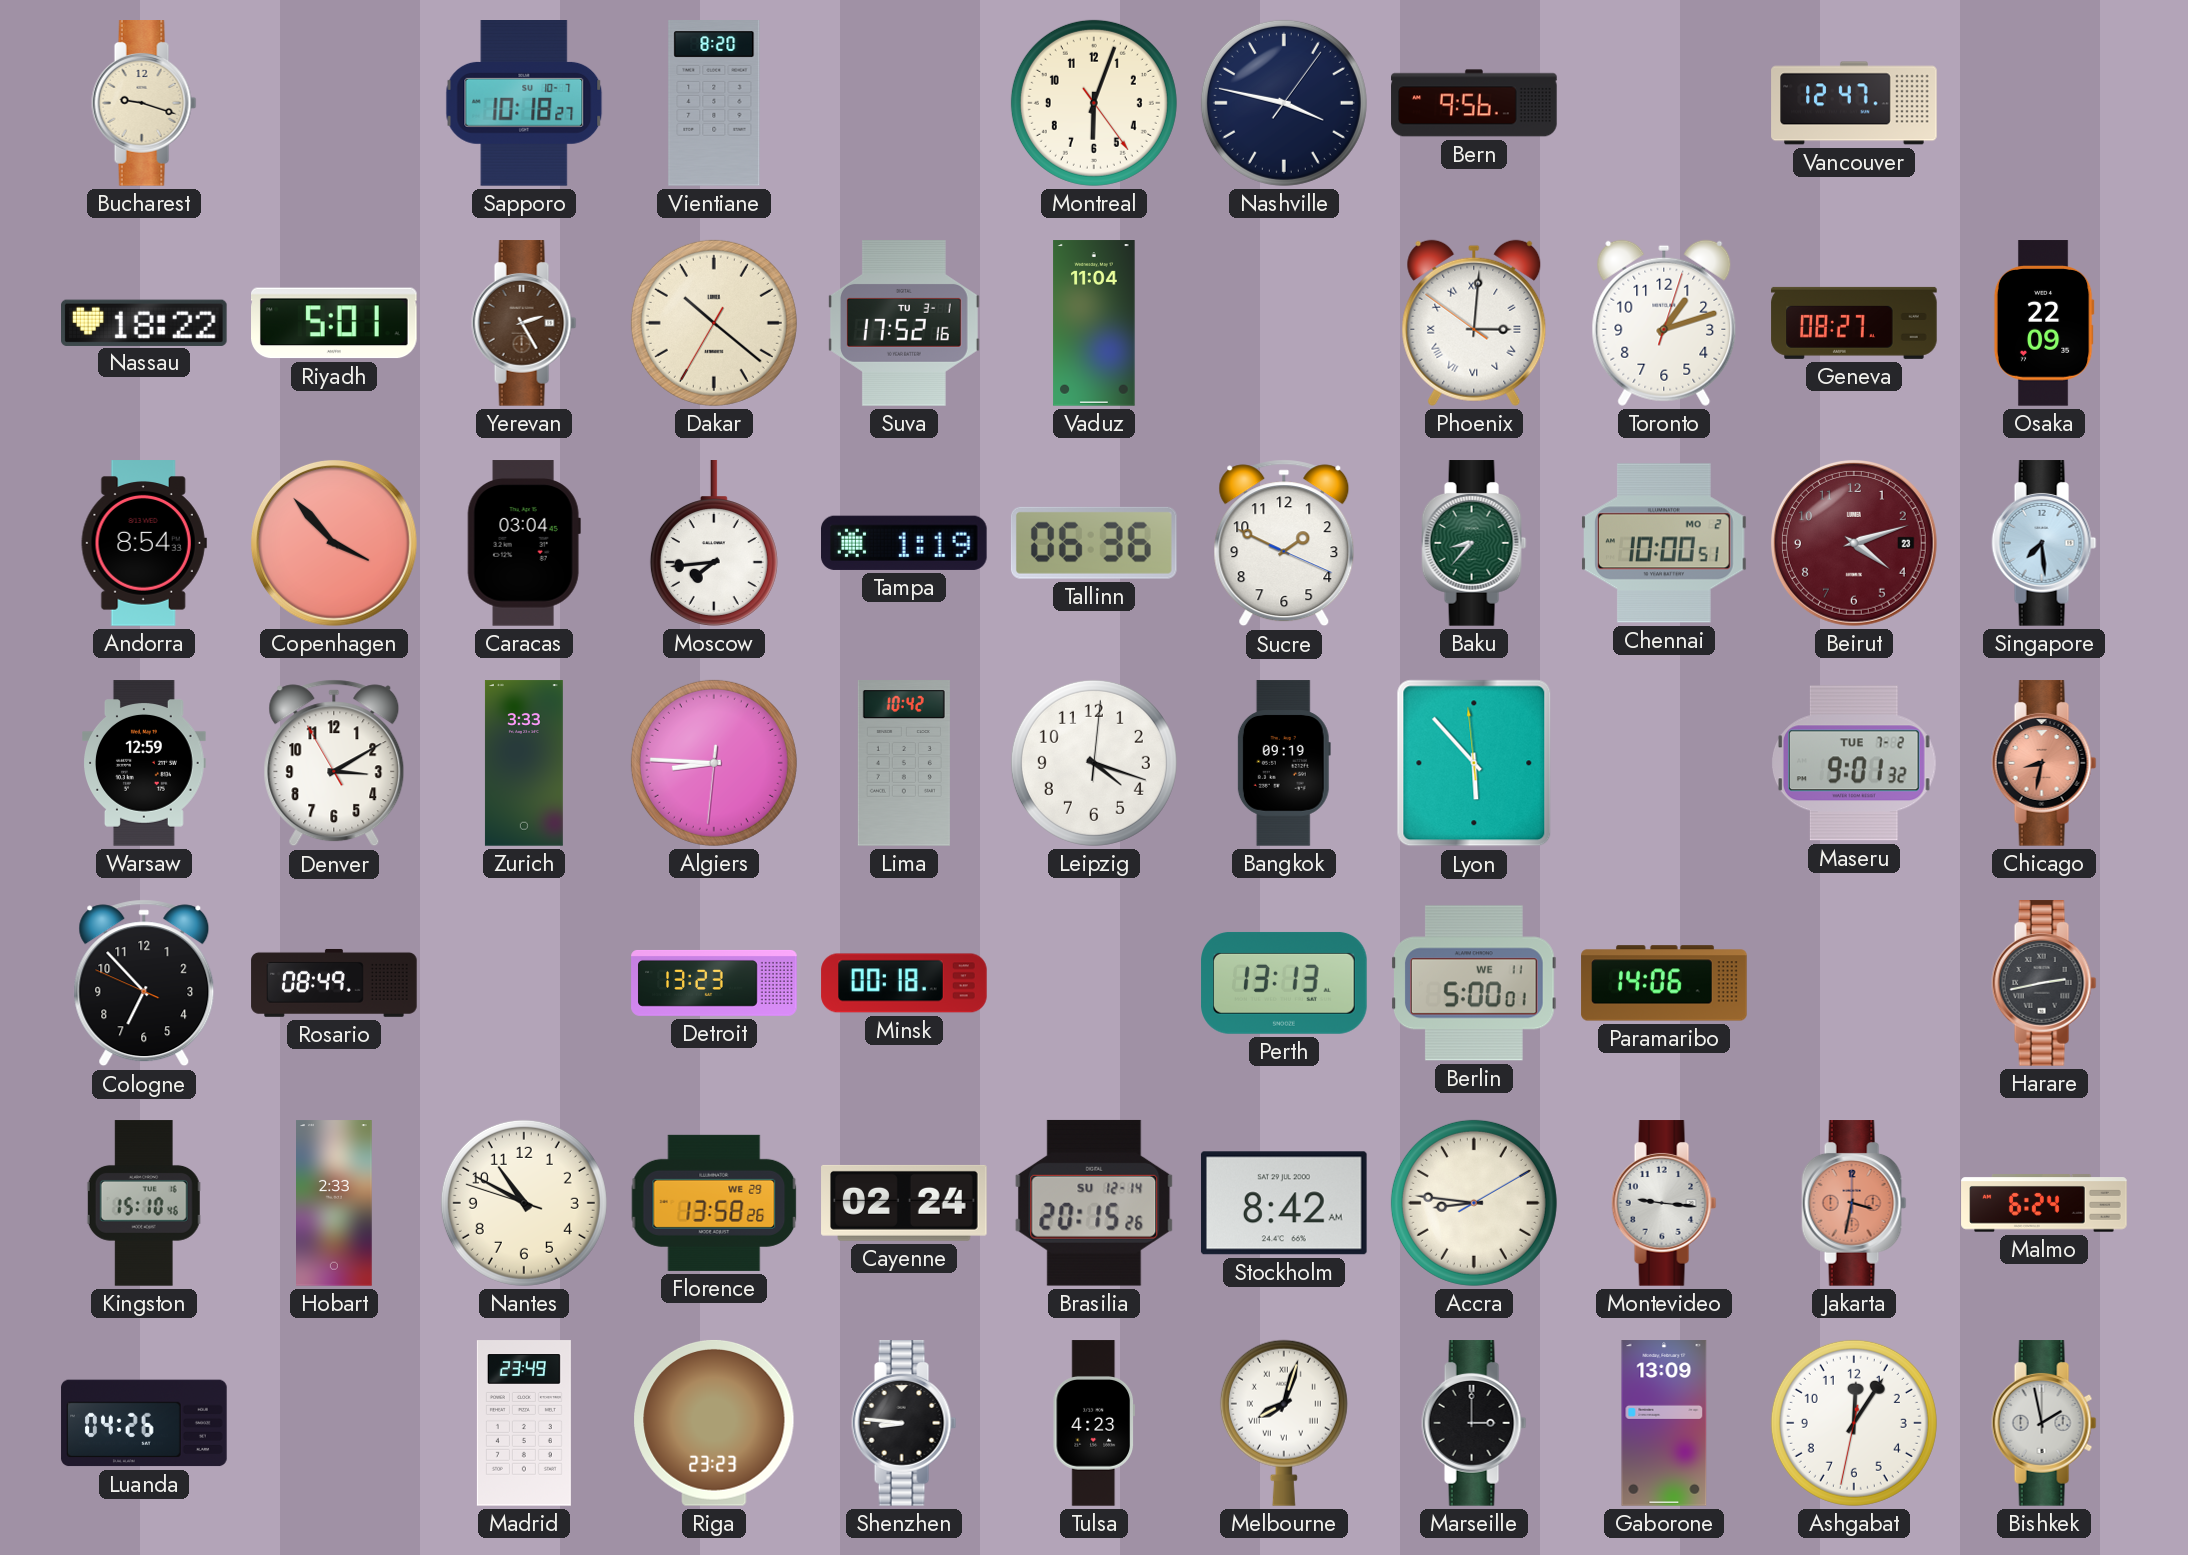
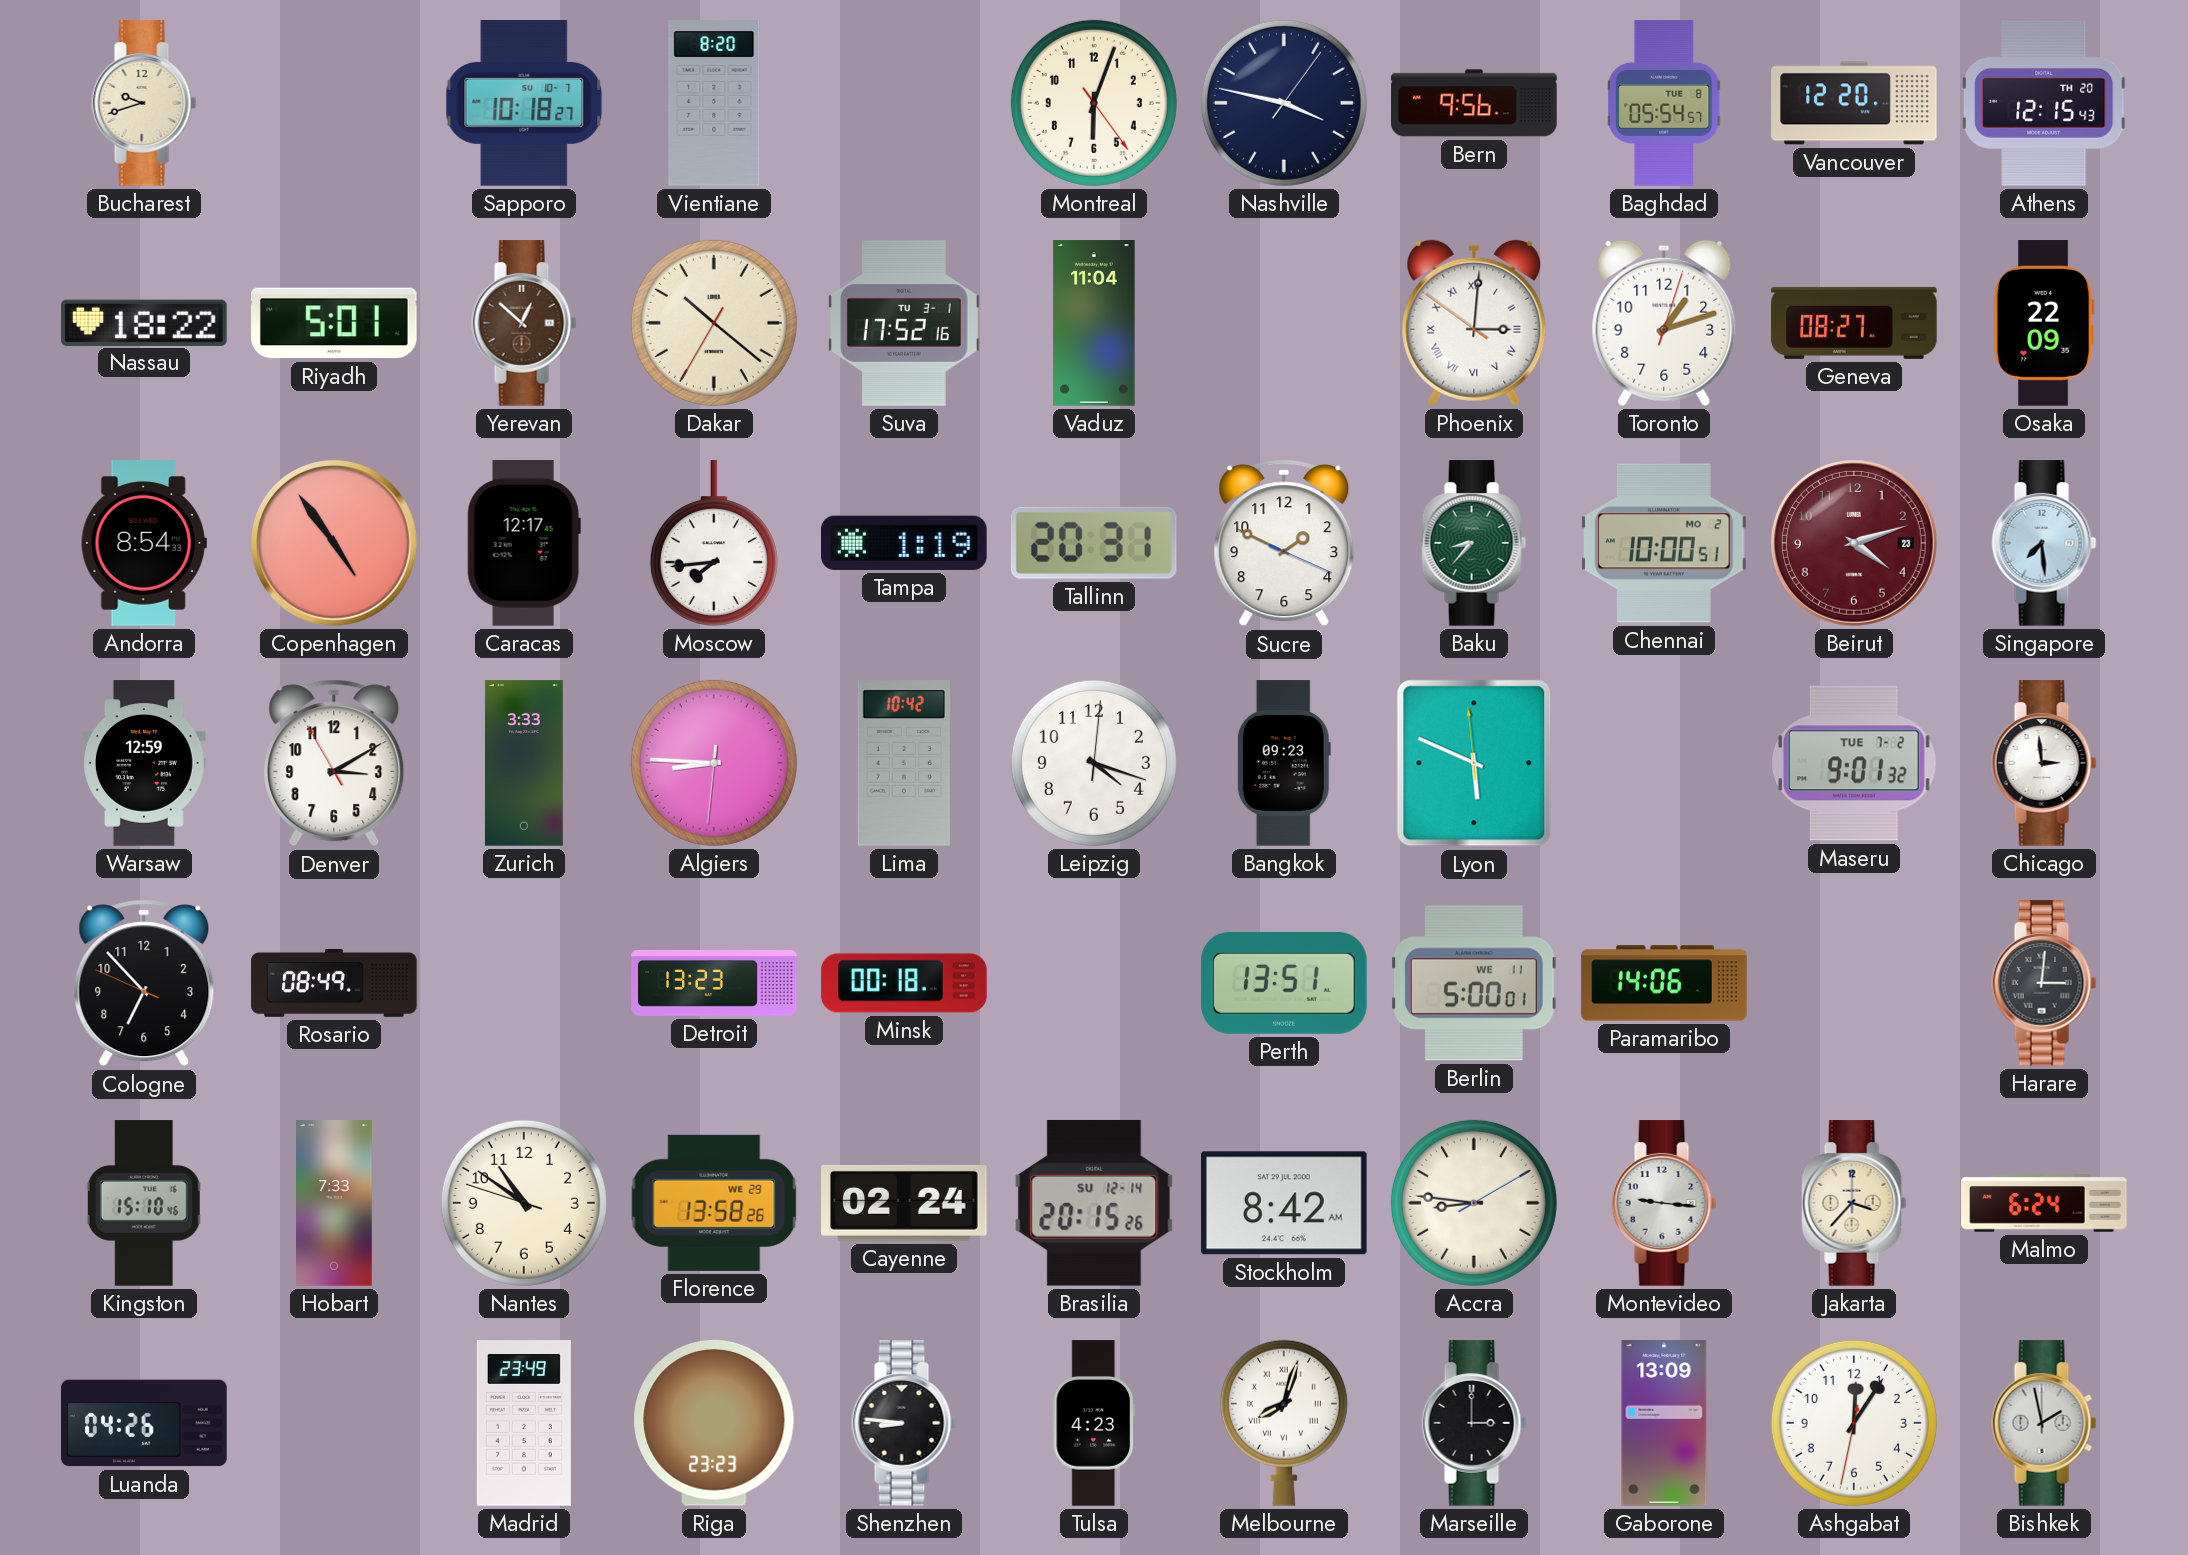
Bucharest: 9:18 -> 9:42 (144, 103)
Baghdad: none -> 05:54 (1665, 103)
Vancouver: 12:47 -> 12:20 (1854, 103)
Athens: none -> 12:15 (2045, 103)
Yerevan: 2:25 -> 12:52 (524, 323)
Copenhagen: 3:53 -> 4:54 (334, 543)
Caracas: 03:04 -> 12:17 (524, 543)
Tallinn: 06:36 -> 20:31 (1094, 543)
Bangkok: 09:19 -> 09:23 (1284, 763)
Lyon: 5:52 -> 5:48 (1474, 763)
Chicago: 8:32 -> 2:59 (2044, 763)
Chicago dial: salmon -> white (2044, 763)
Perth: 13:13 -> 13:51 (1284, 983)
Harare: 2:43 -> 3:01 (2044, 983)
Hobart: 2:33 -> 7:33 (335, 1203)
Nantes: 10:49 -> 10:50 (524, 1203)
Jakarta: 3:32 -> 3:37 (1854, 1203)
Jakarta dial: salmon -> cream (1854, 1203)
